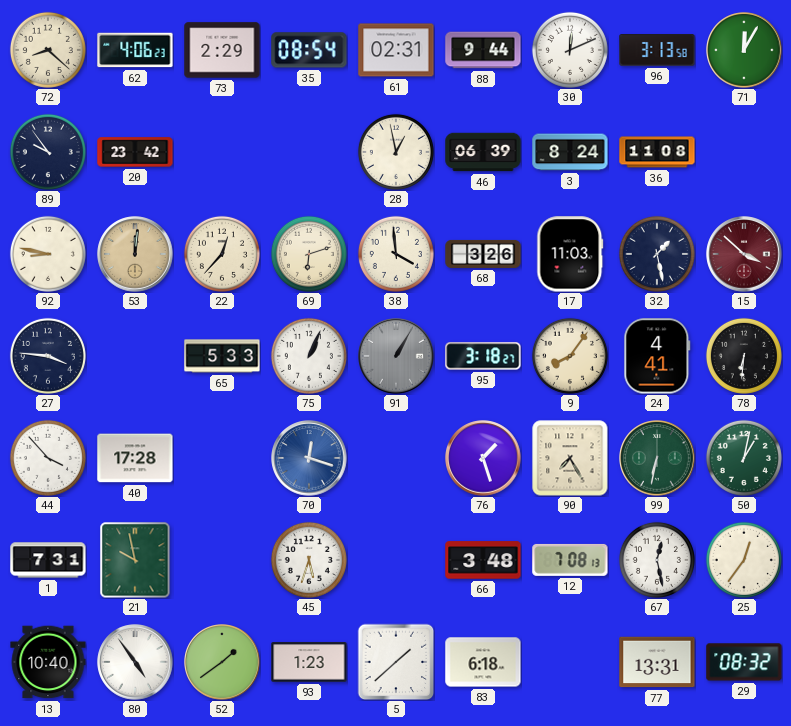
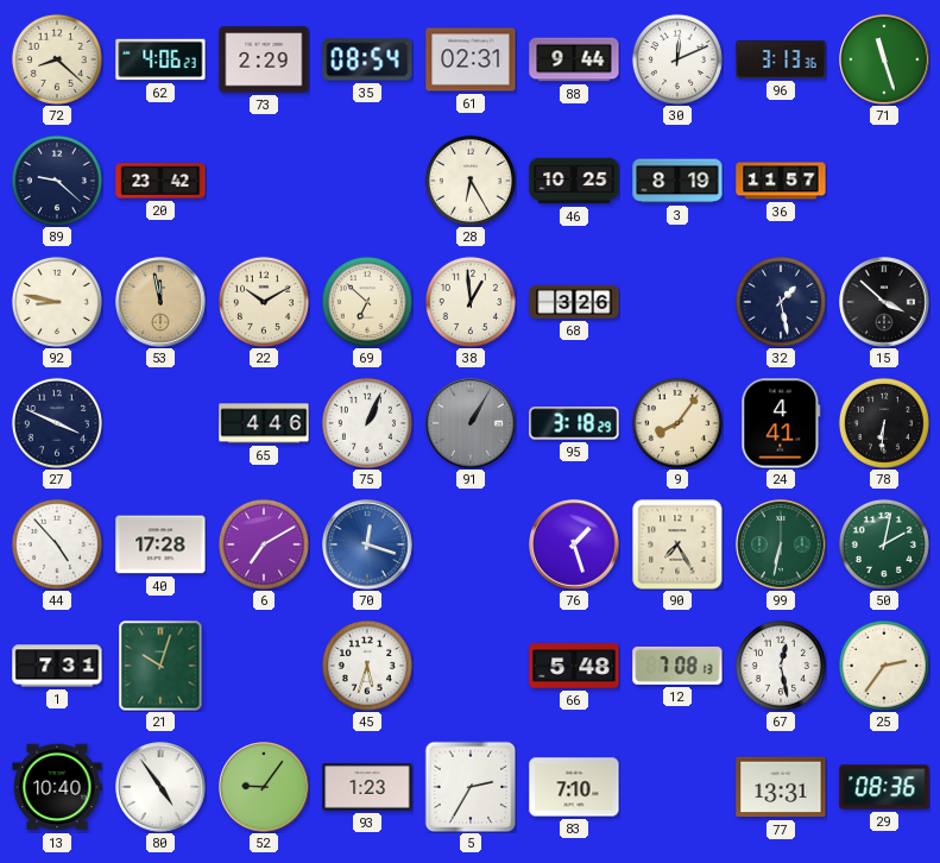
96: 3:13:58 -> 3:13:36 (781, 61)
71: 12:05 -> 11:27 (884, 59)
89: 9:54 -> 9:22 (57, 181)
28: 12:58 -> 6:25 (471, 181)
46: 06:39 -> 10:25 (574, 181)
3: 8:24 -> 8:19 (677, 181)
36: 11:08 -> 11:57 (781, 181)
53: 12:01 -> 11:58 (160, 302)
22: 12:37 -> 10:10 (264, 302)
69: 6:12 -> 6:52 (367, 302)
38: 3:59 -> 12:59 (471, 302)
17: 11:03 -> none (570, 254)
15 dial: burgundy -> black (884, 302)
27: 3:46 -> 3:49 (57, 423)
65: 5:33 -> 4:46 (264, 423)
95: 3:18:27 -> 3:18:29 (574, 423)
44: 3:53 -> 4:53 (57, 544)
6: none -> 7:10 (264, 544)
50: 1:02 -> 2:02 (884, 544)
21: 9:58 -> 10:03 (160, 666)
66: 3:48 -> 5:48 (574, 666)
25: 12:36 -> 2:36 (884, 666)
52: 1:39 -> 9:06 (264, 787)
5: 1:38 -> 2:35 (471, 787)
83: 6:18 -> 7:10 (574, 787)
29: 08:32 -> 08:36 (884, 787)
